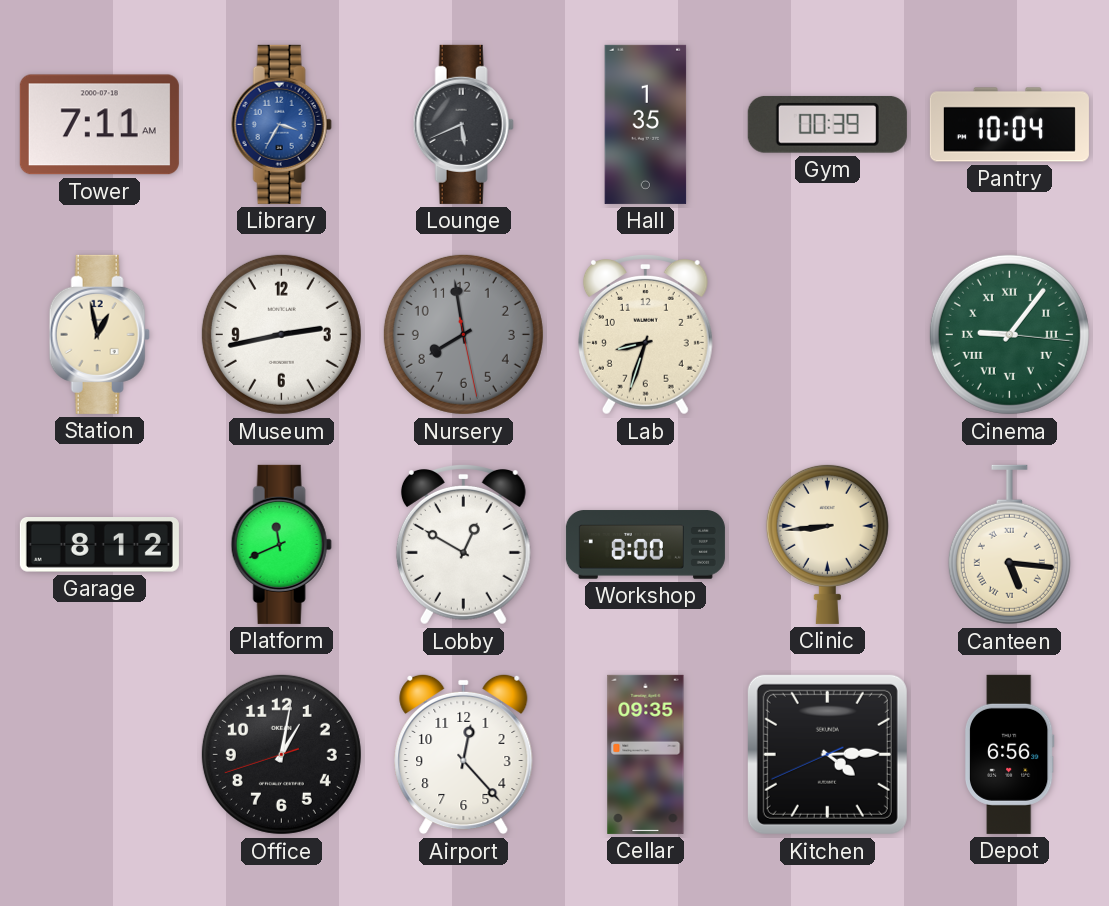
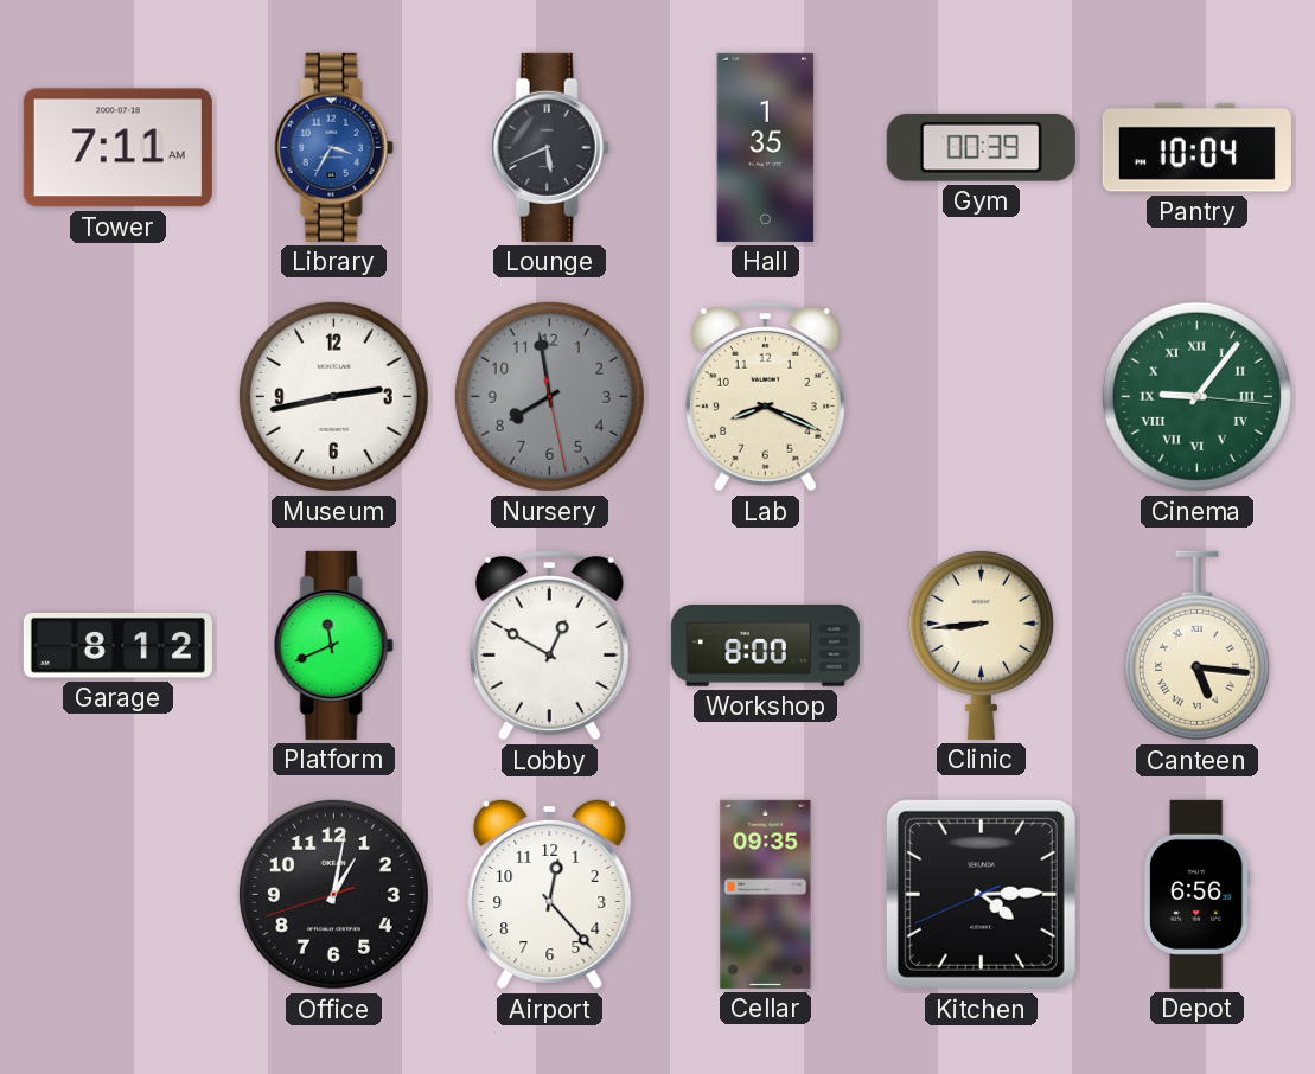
Station: 12:58 -> none (99, 334)
Lab: 8:33 -> 8:19 (765, 397)
